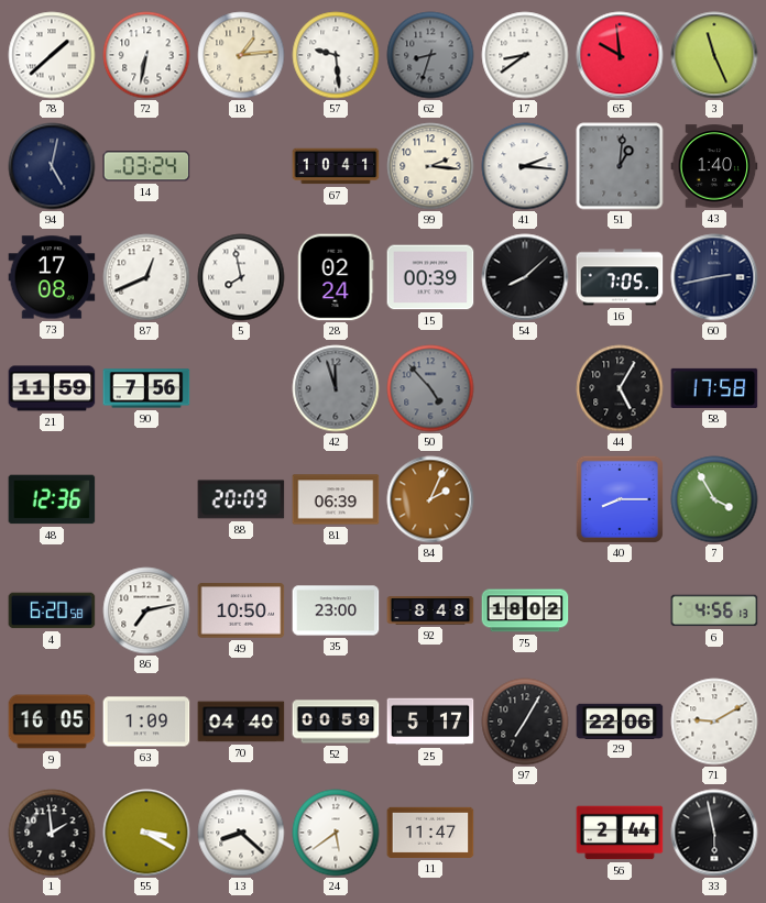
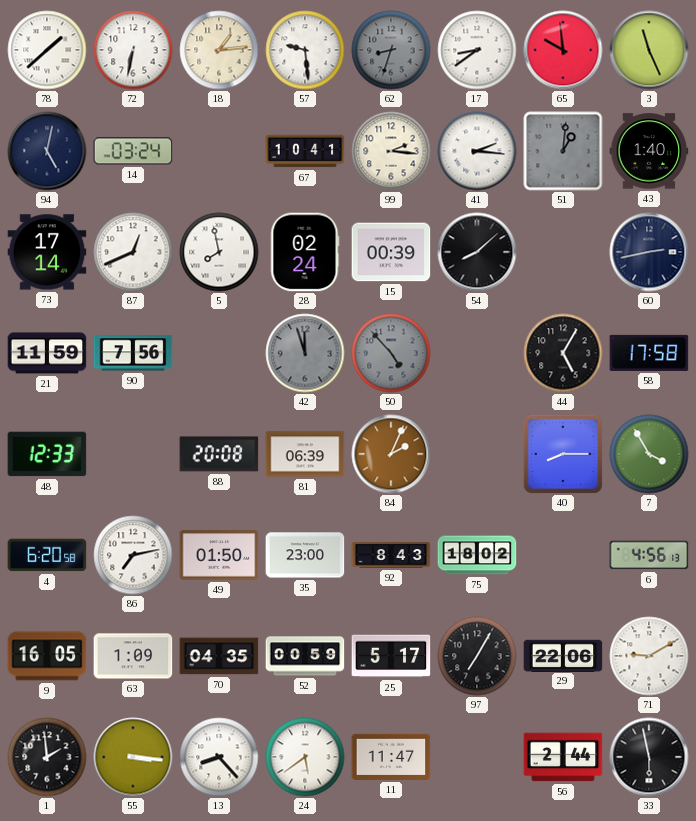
73: 17:08 -> 17:14 (47, 252)
16: 7:05 -> none (620, 277)
48: 12:36 -> 12:33 (47, 454)
88: 20:09 -> 20:08 (219, 454)
49: 10:50 -> 01:50 (219, 555)
92: 8:48 -> 8:43 (391, 555)
70: 04:40 -> 04:35 (219, 656)
55: 3:20 -> 3:16 (133, 757)
13: 8:22 -> 8:23 (219, 757)
